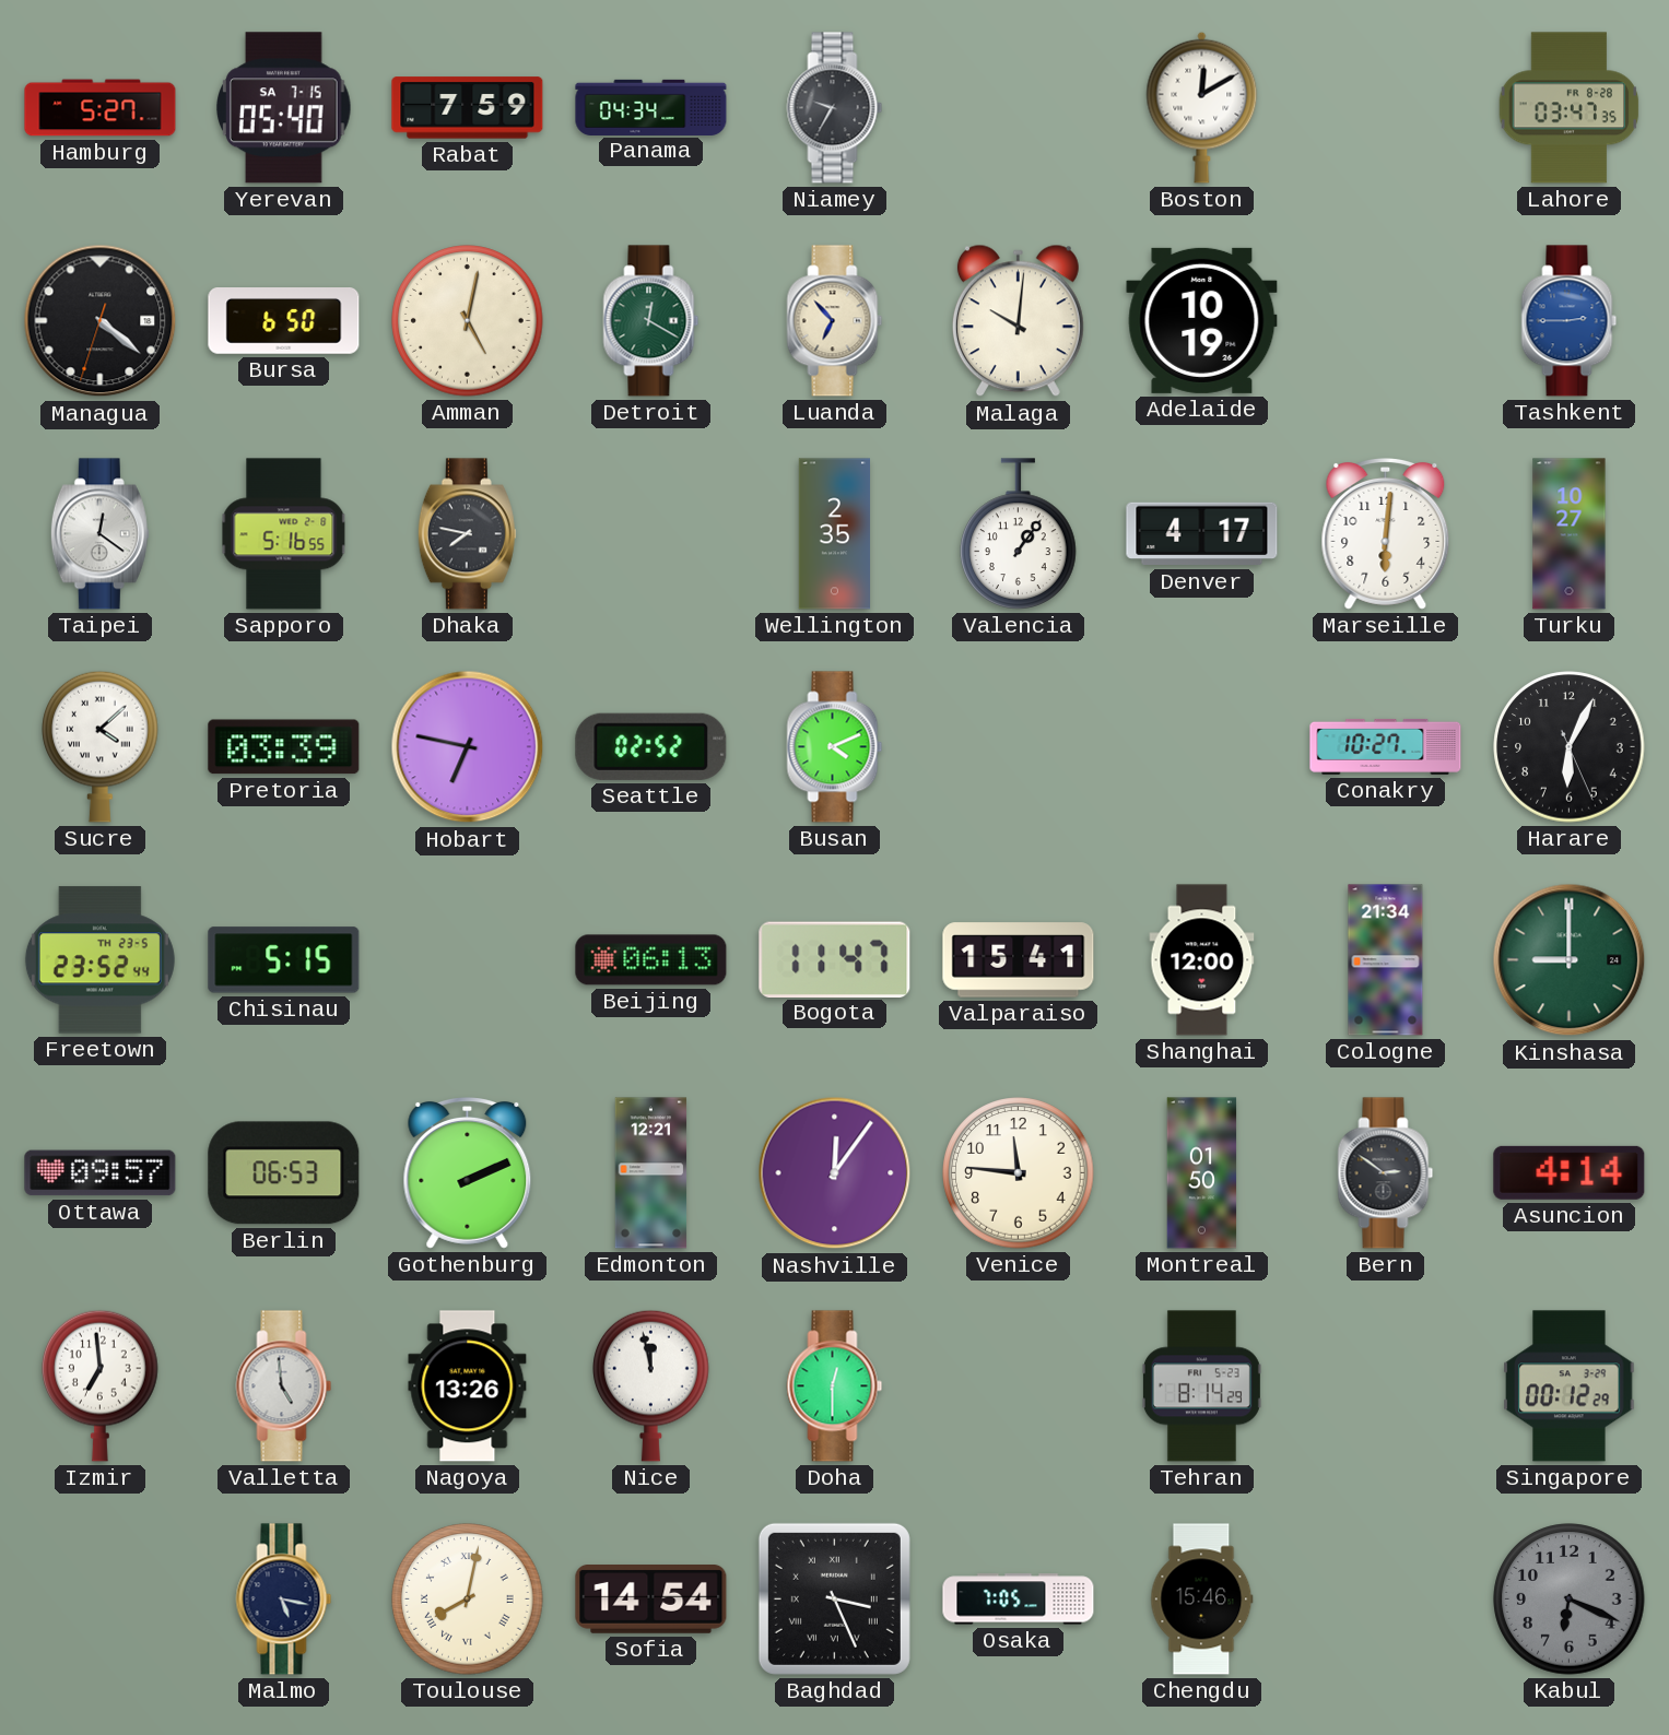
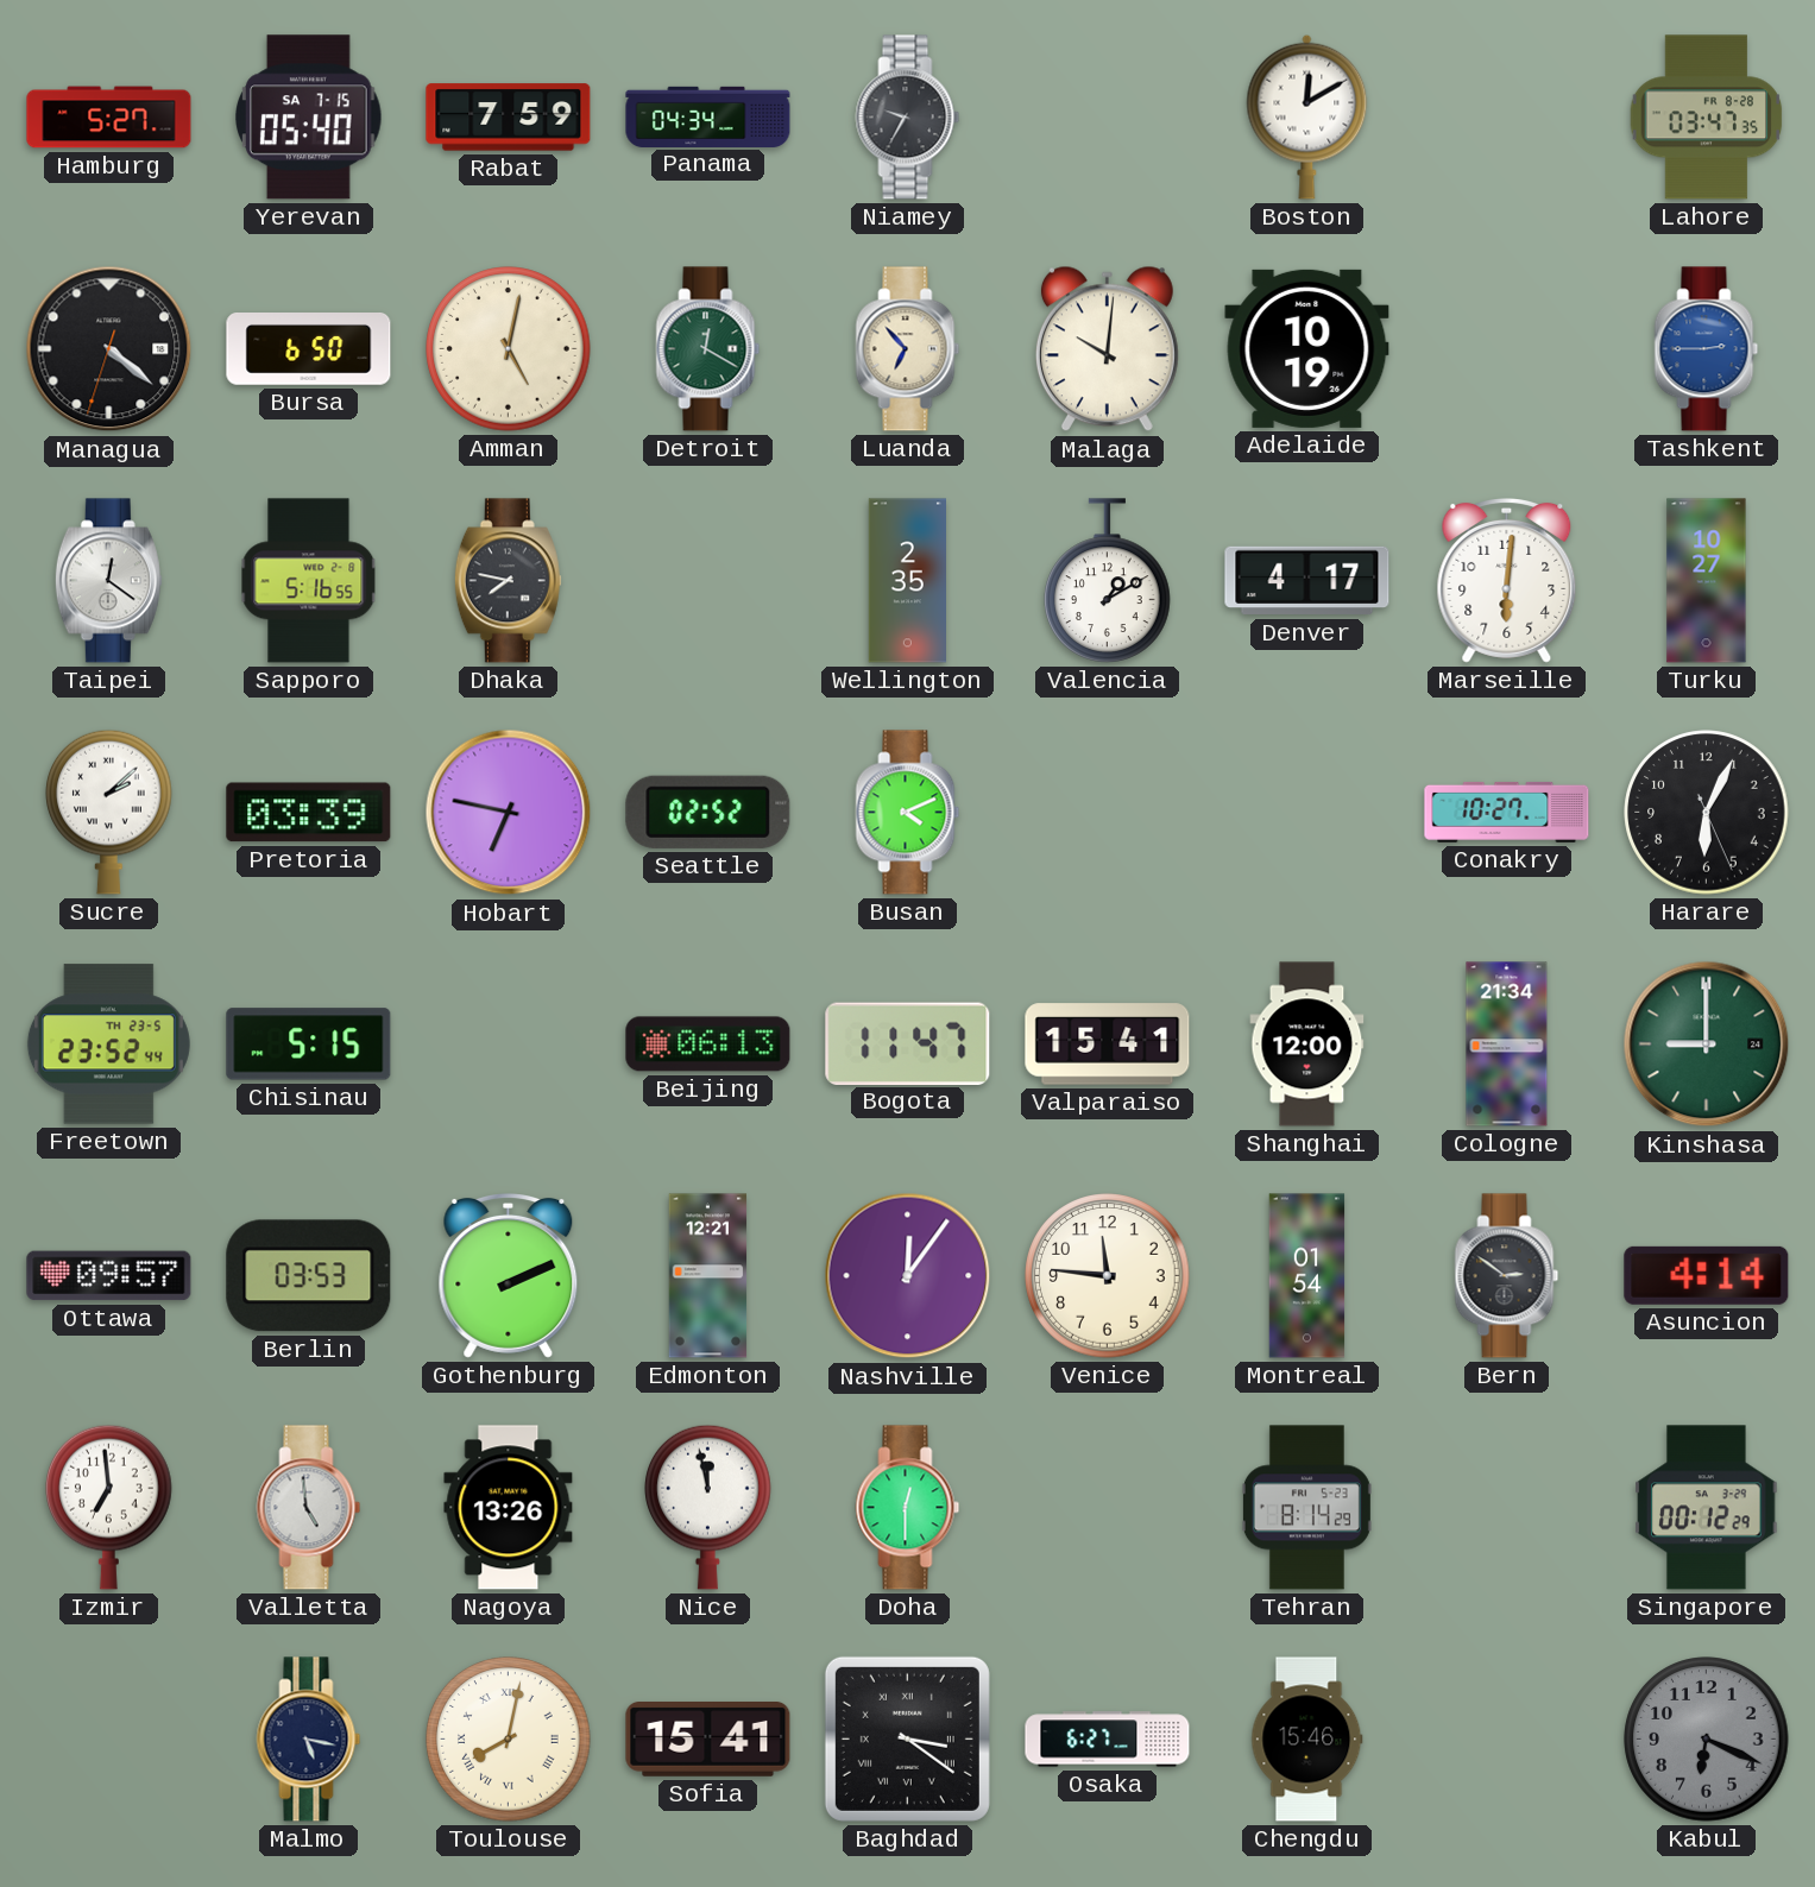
Valencia: 1:06 -> 1:10 (1108, 581)
Sucre: 4:08 -> 2:08 (109, 812)
Berlin: 06:53 -> 03:53 (309, 1276)
Montreal: 01:50 -> 01:54 (1307, 1276)
Sofia: 14:54 -> 15:41 (708, 1740)
Baghdad: 3:26 -> 3:21 (907, 1738)
Osaka: 7:05 -> 6:27 (1108, 1740)
